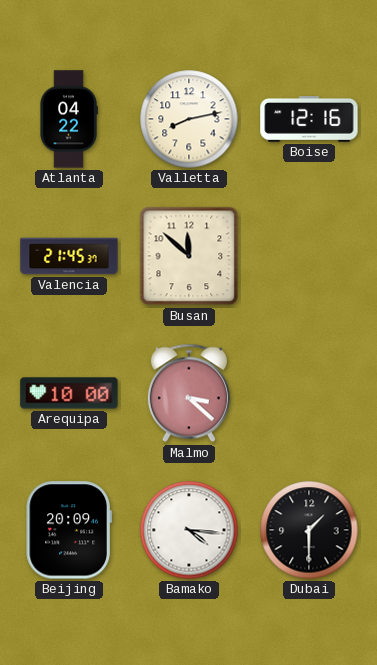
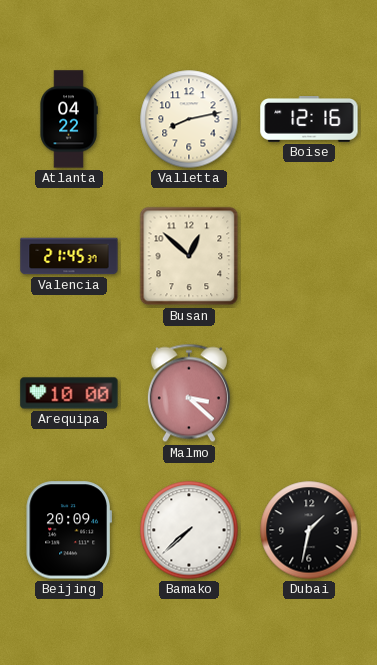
Busan: 11:52 -> 12:52 (189, 256)
Bamako: 4:16 -> 7:38 (189, 530)
Dubai: 1:30 -> 1:32 (309, 530)
